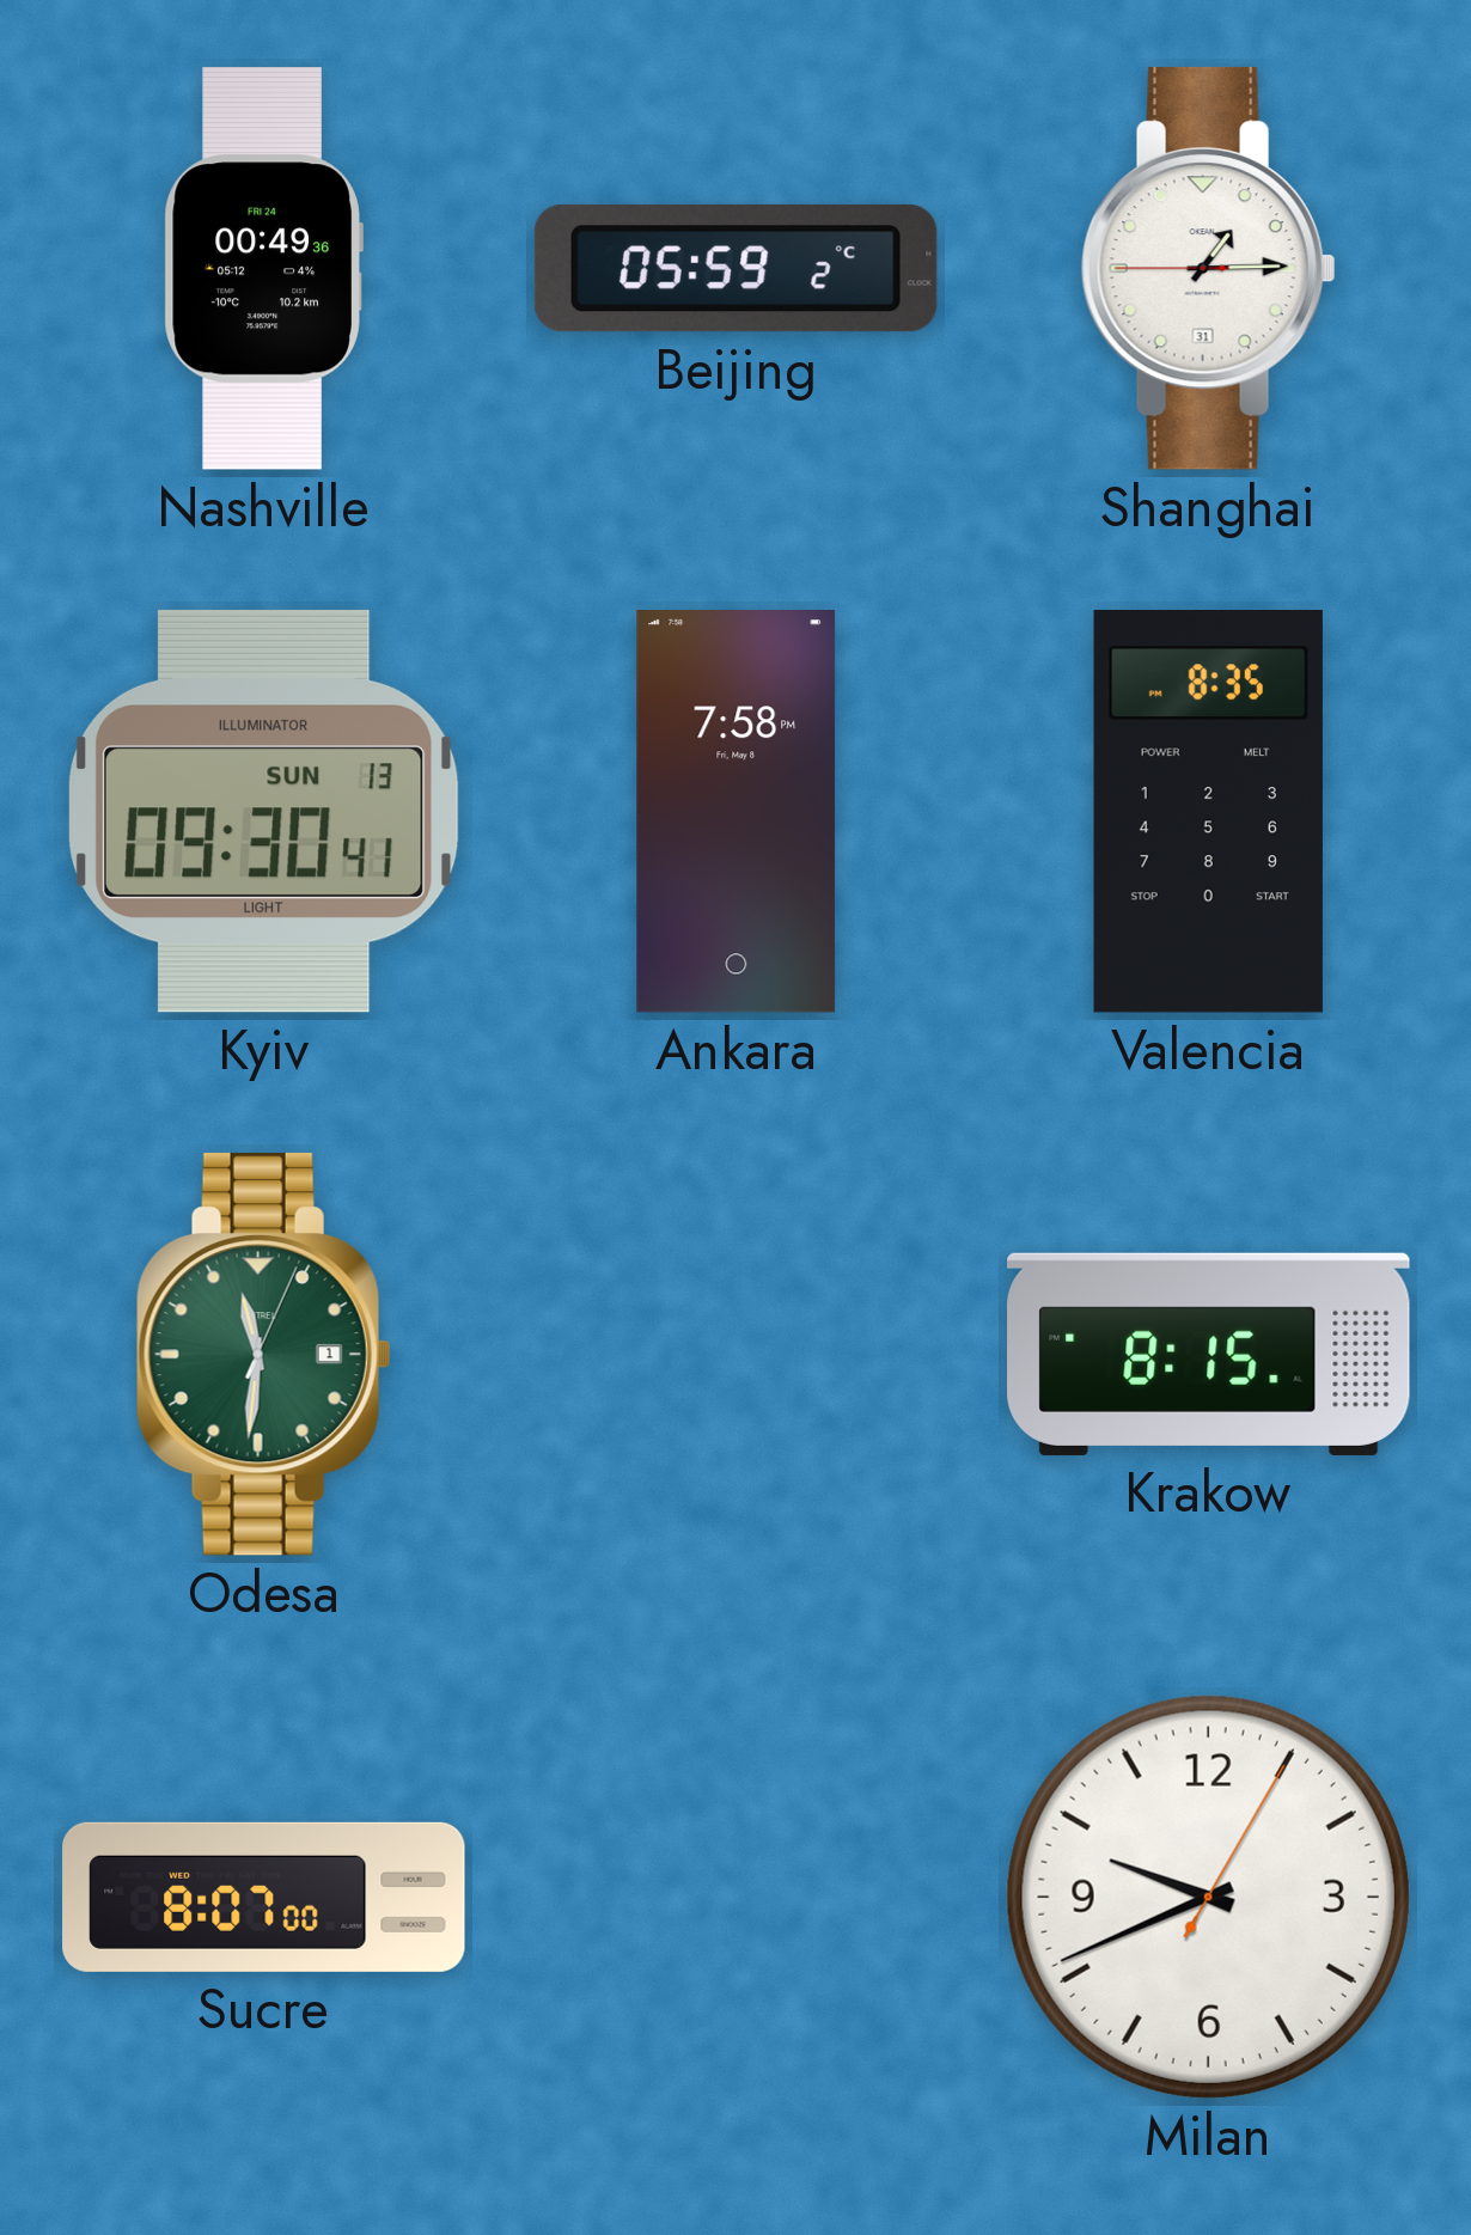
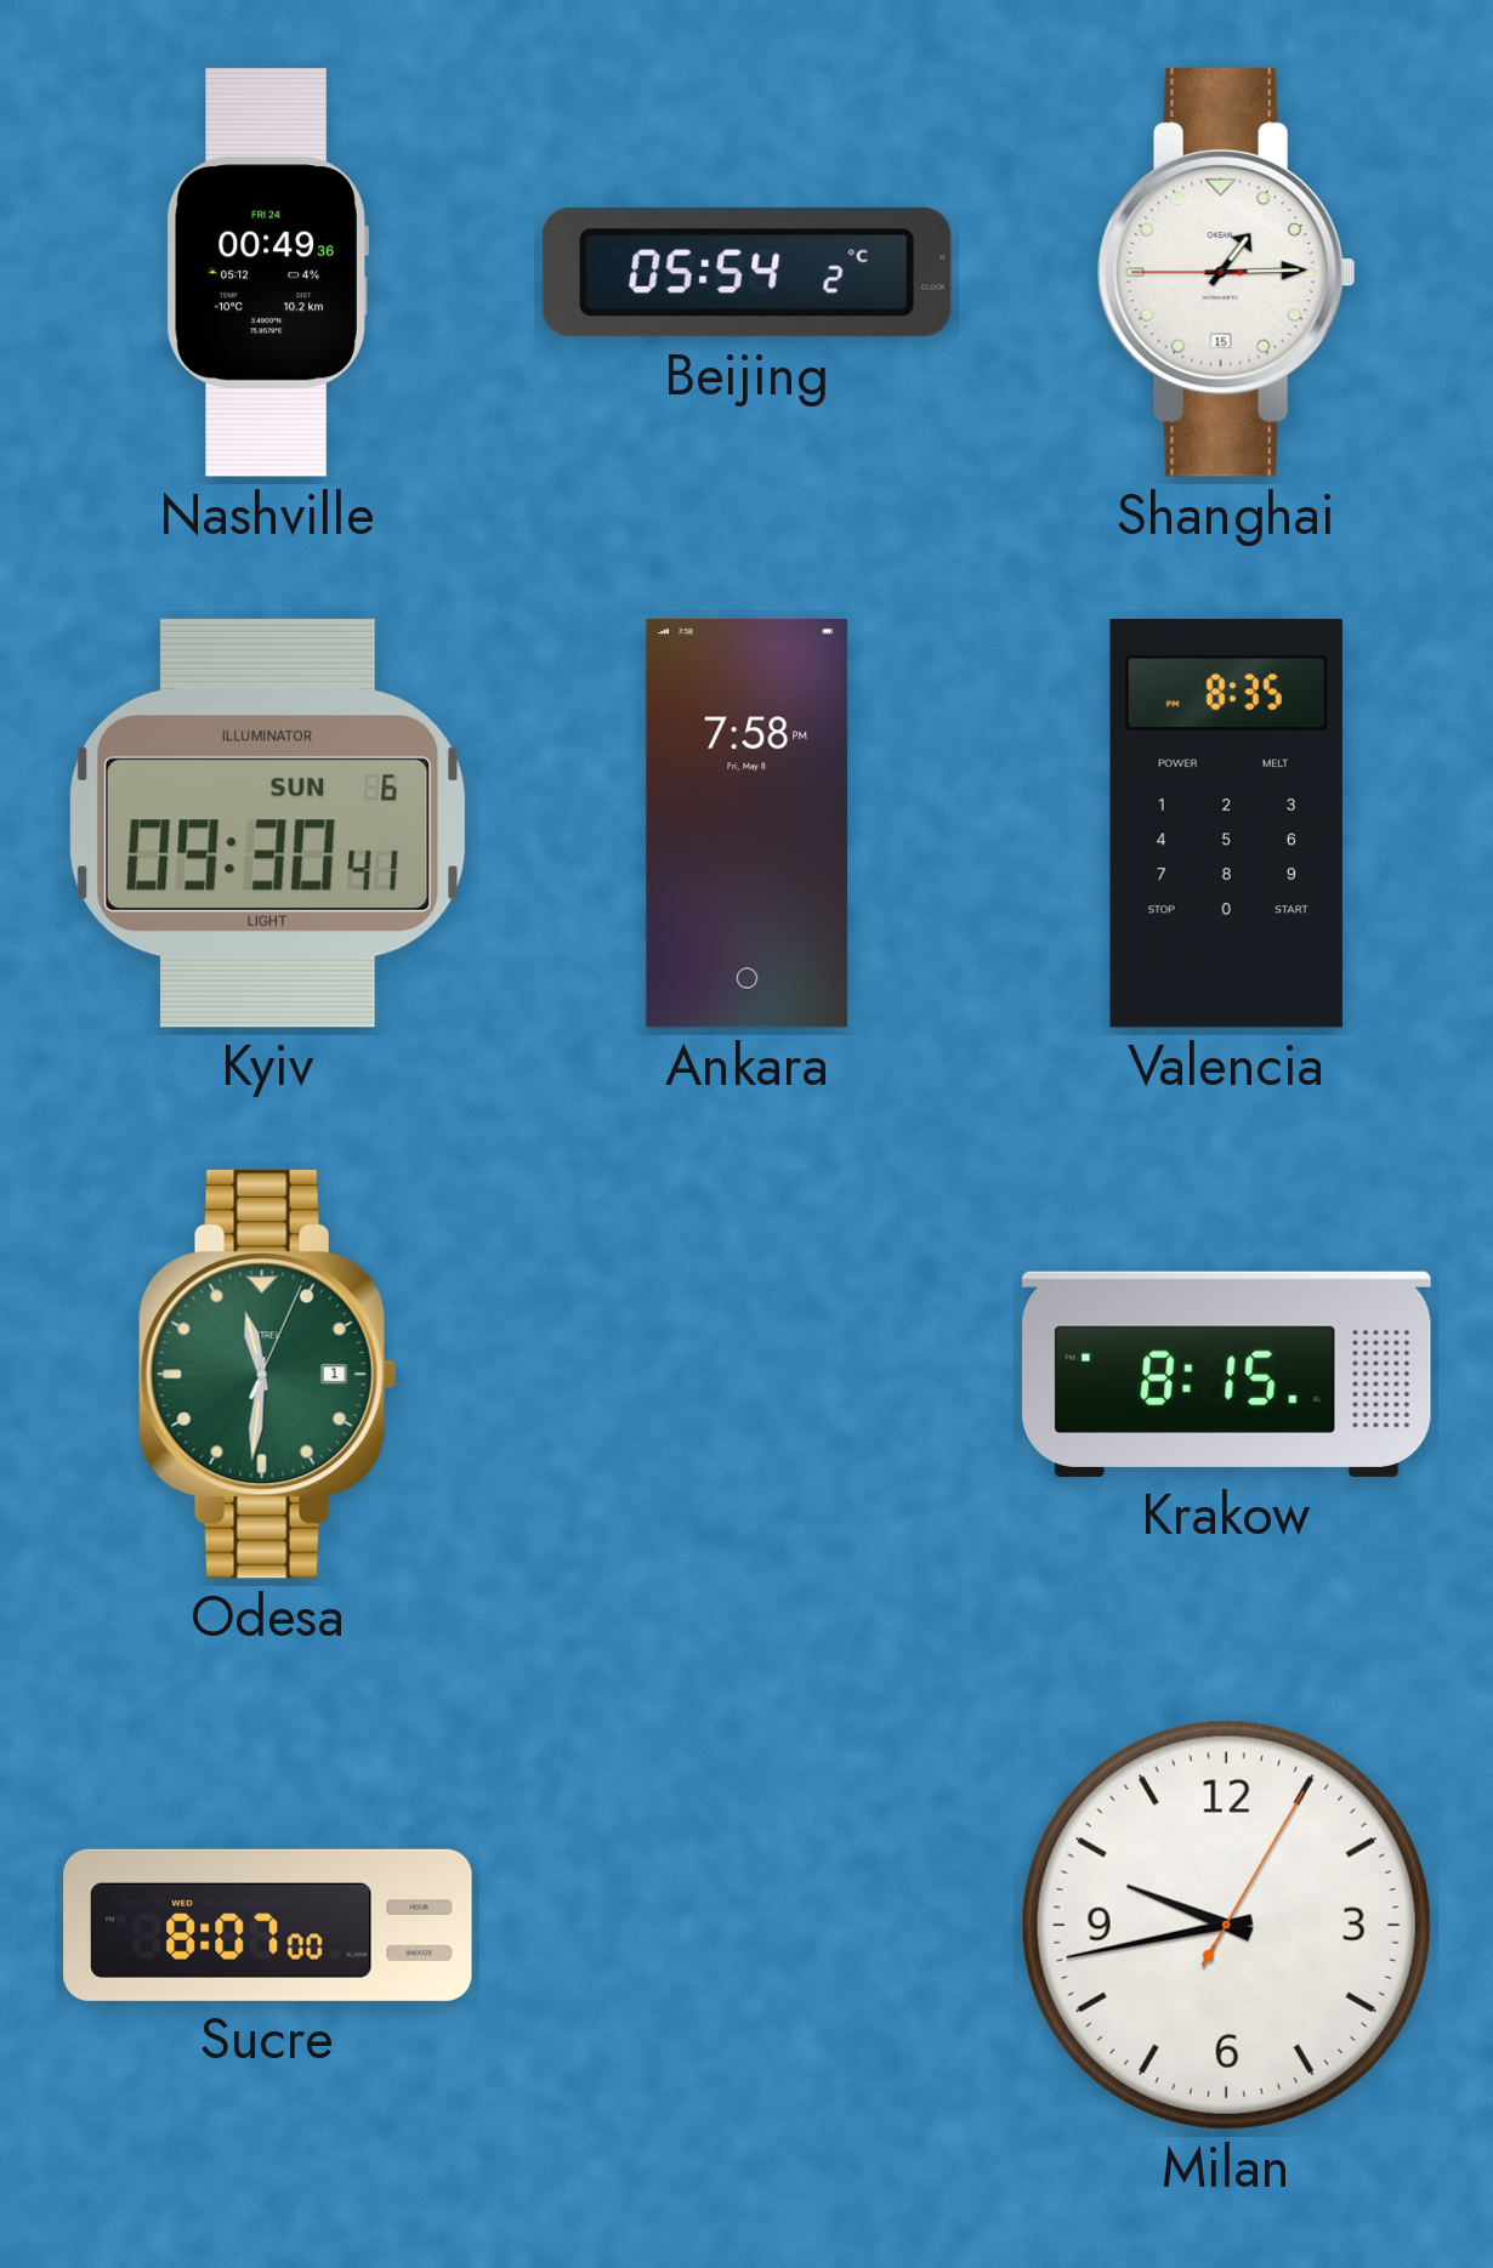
Beijing: 05:59 -> 05:54 (746, 272)
Shanghai date: 31 -> 15 (1226, 272)
Kyiv date: SUN 13 -> SUN 6 (268, 823)
Milan: 9:41 -> 9:43 (1226, 1925)
